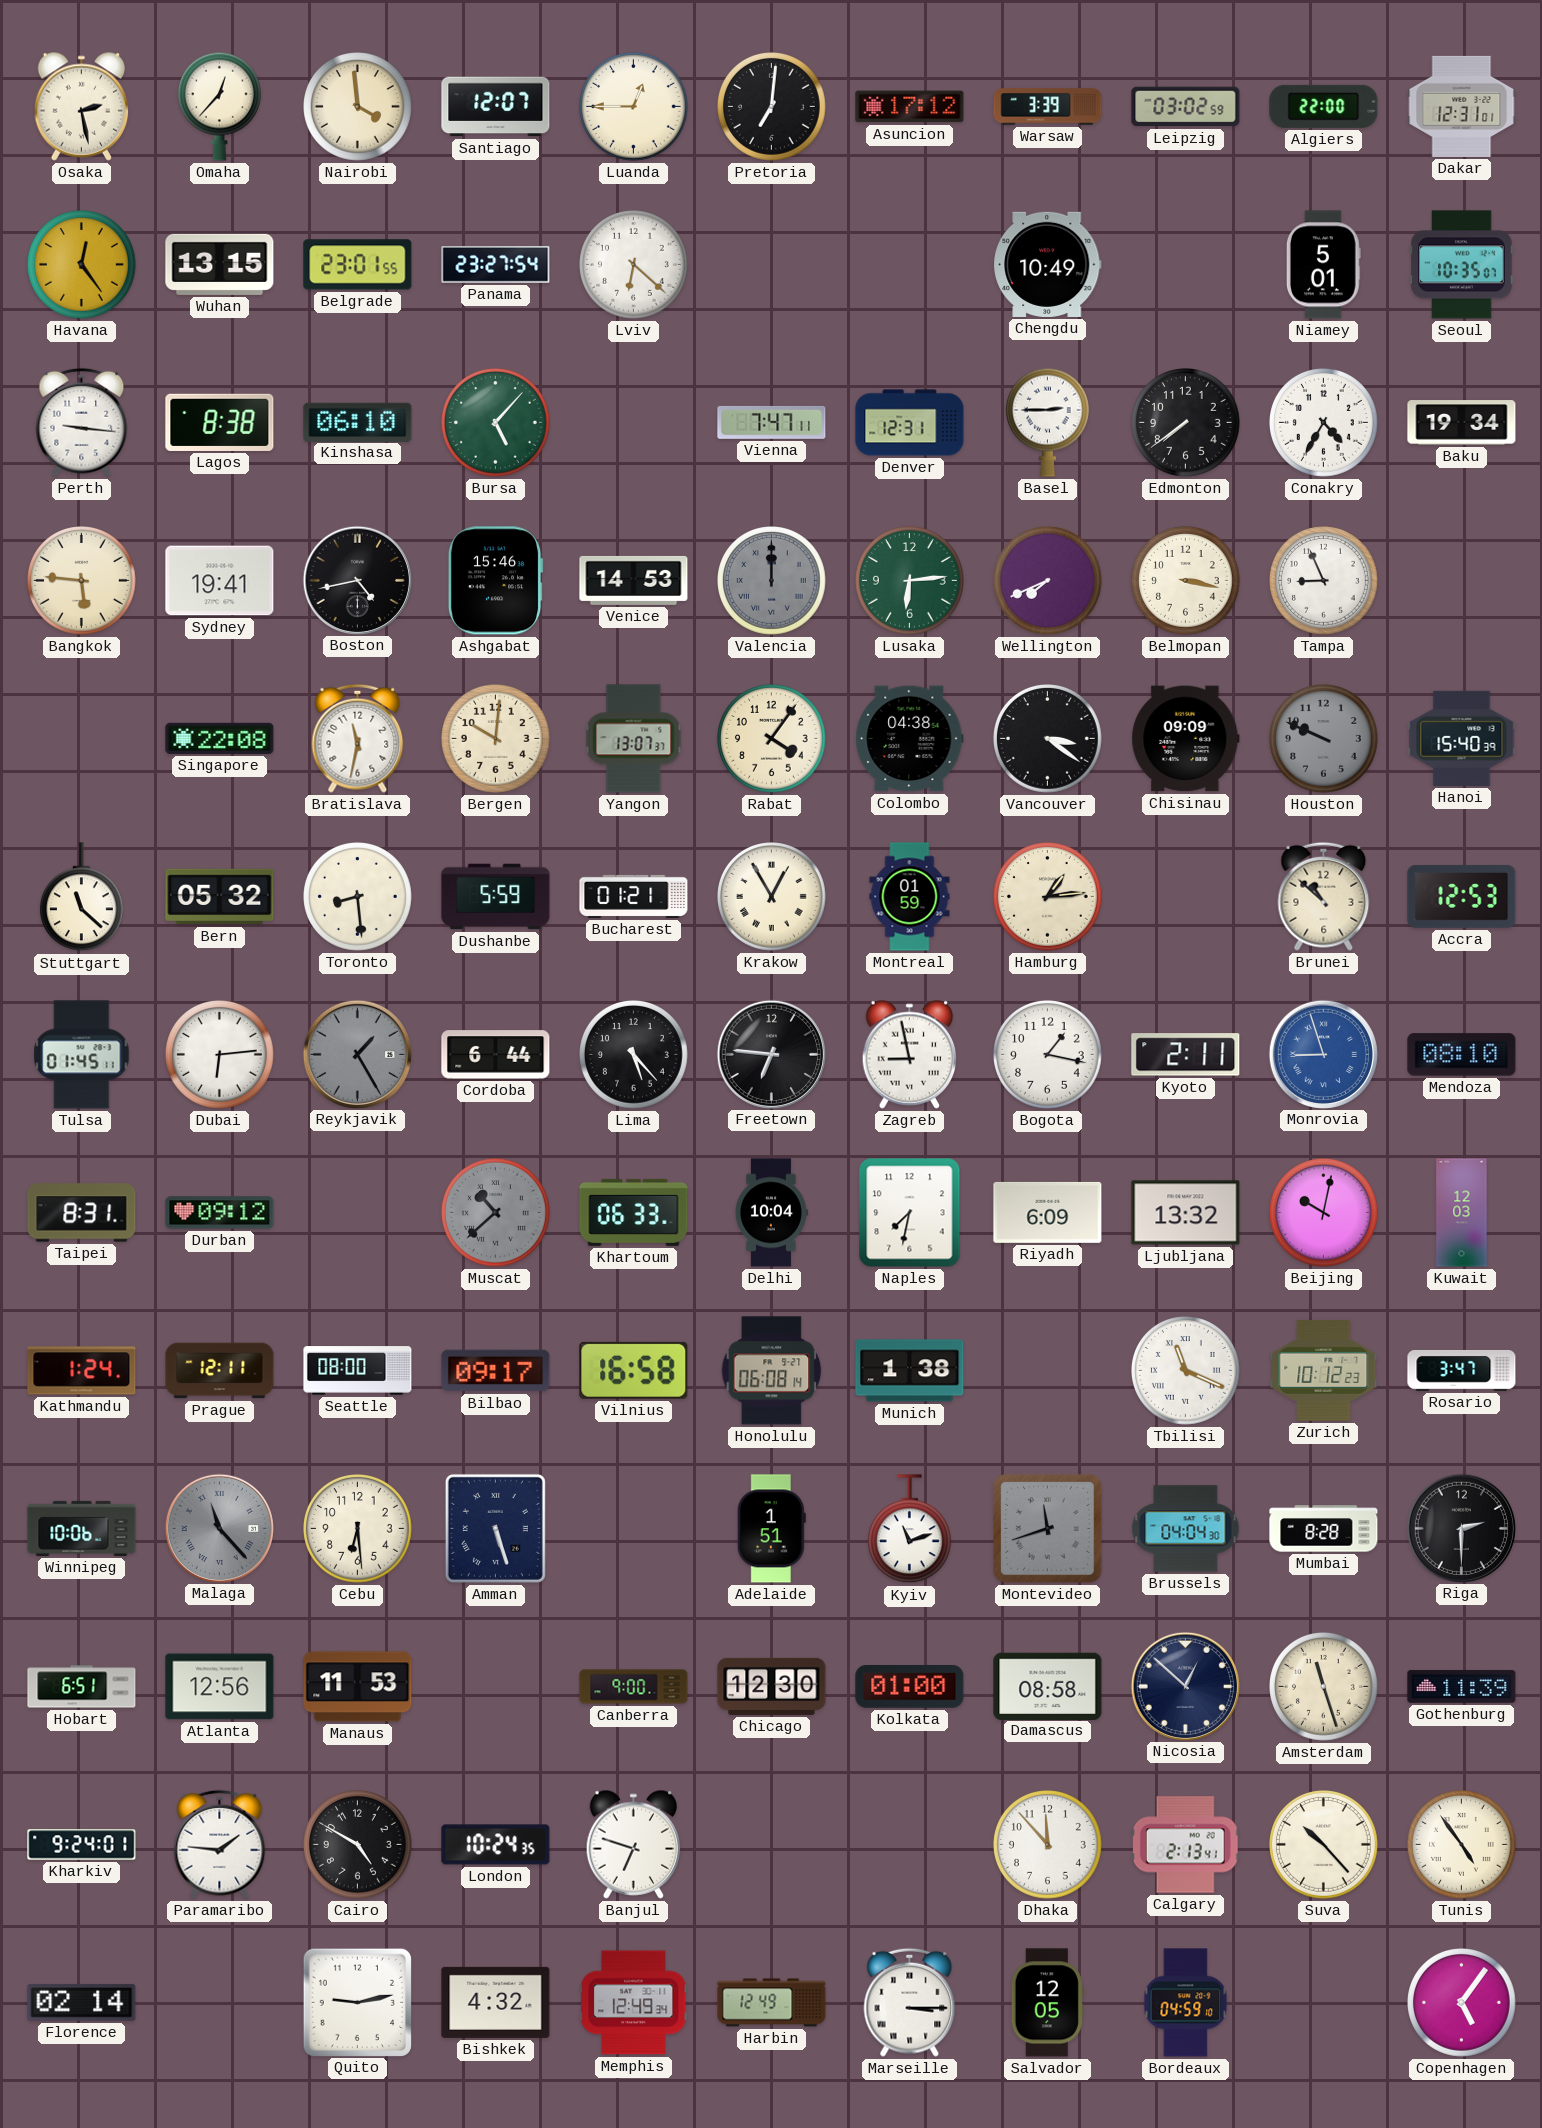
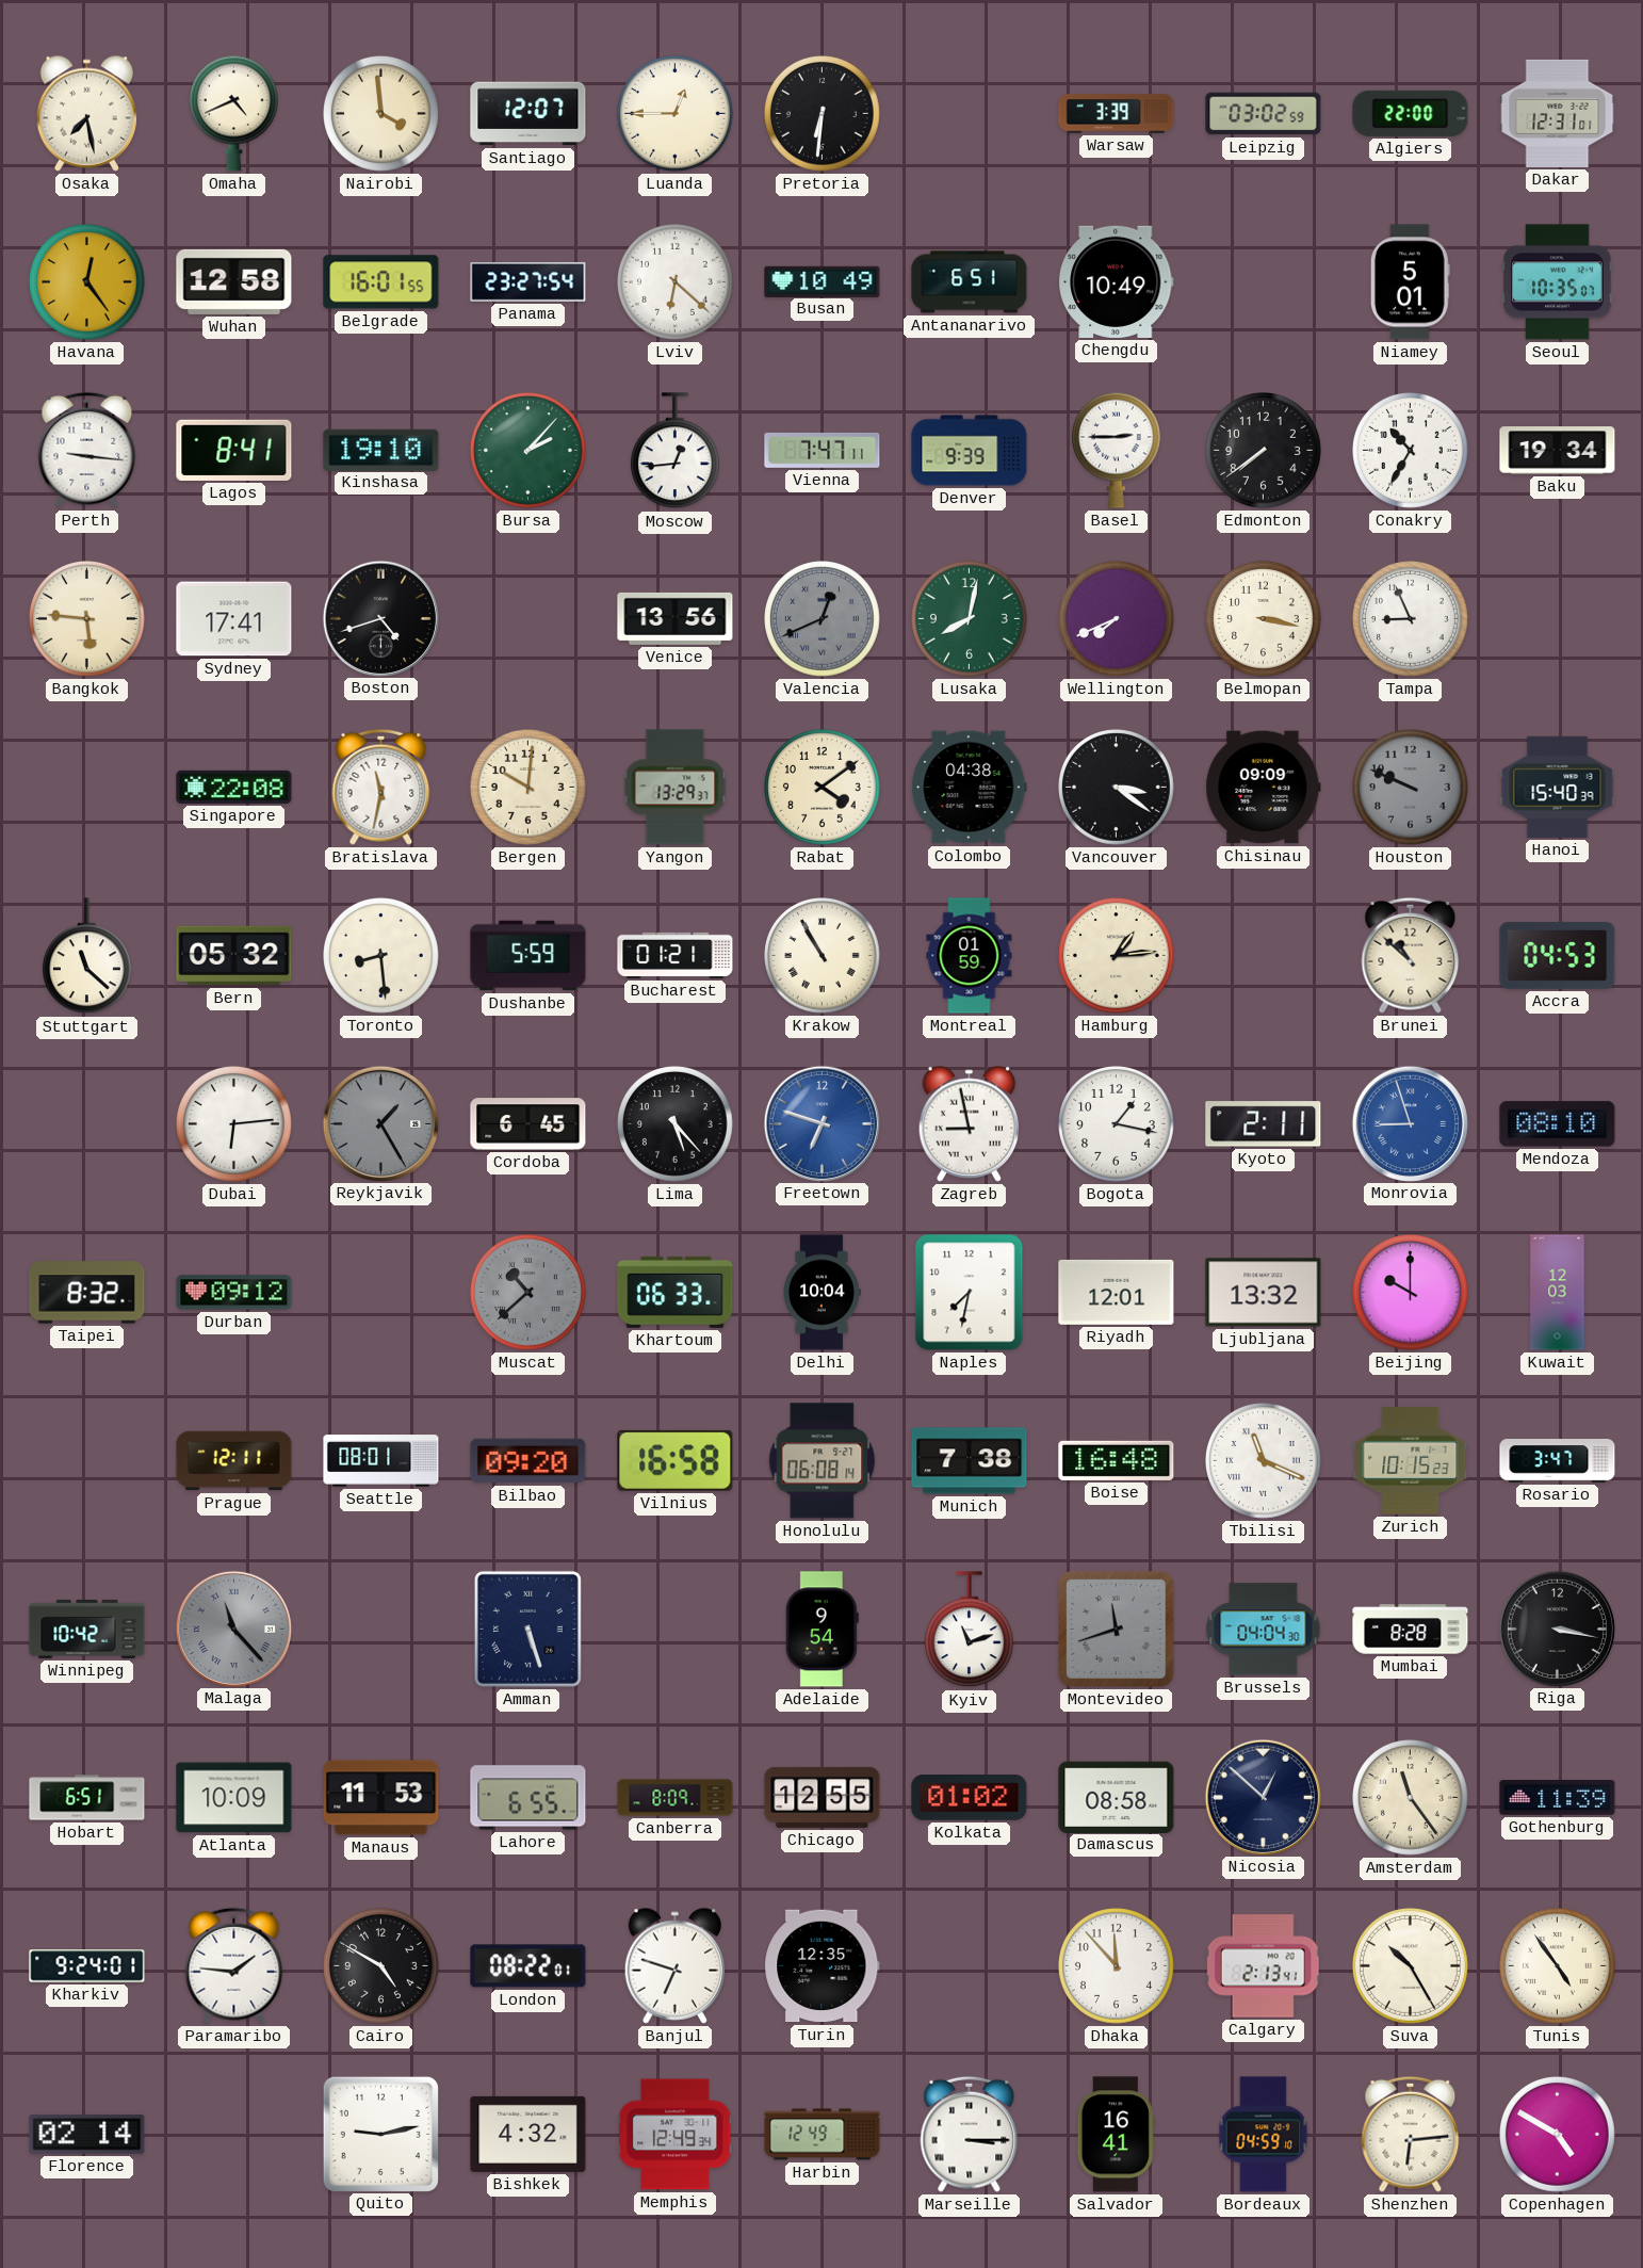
Osaka: 2:28 -> 7:28 (87, 113)
Omaha: 12:37 -> 4:41 (233, 113)
Pretoria: 7:01 -> 6:31 (823, 114)
Asuncion: 17:12 -> none (910, 107)
Wuhan: 13:15 -> 12:58 (234, 281)
Belgrade: 23:01 -> 16:01 (381, 282)
Busan: none -> 10:49 (823, 281)
Antananarivo: none -> 6:51 (970, 282)
Lagos: 8:38 -> 8:41 (234, 450)
Kinshasa: 06:10 -> 19:10 (381, 450)
Bursa: 5:07 -> 2:07 (528, 451)
Moscow: none -> 12:44 (674, 451)
Denver: 12:31 -> 9:39 (970, 451)
Conakry: 4:35 -> 10:35 (1411, 451)
Sydney: 19:41 -> 17:41 (234, 619)
Boston: 4:43 -> 4:42 (380, 618)
Ashgabat: 15:46 -> none (495, 581)
Venice: 14:53 -> 13:56 (676, 618)
Valencia: 12:00 -> 12:41 (823, 619)
Lusaka: 6:14 -> 8:02 (970, 619)
Yangon: 13:07 -> 13:29 (676, 788)
Rabat: 4:06 -> 4:09 (823, 788)
Krakow: 12:55 -> 10:55 (823, 956)
Accra: 12:53 -> 04:53 (1558, 955)
Tulsa: 01:45 -> none (82, 1055)
Cordoba: 6:44 -> 6:45 (528, 1124)
Freetown: 6:46 -> 6:48 (821, 1123)
Freetown dial: black -> blue (821, 1123)
Taipei: 8:31 -> 8:32 (87, 1293)
Riyadh: 6:09 -> 12:01 (1117, 1292)
Beijing: 10:02 -> 10:00 (1411, 1293)
Kathmandu: 1:24 -> none (82, 1371)
Seattle: 08:00 -> 08:01 (381, 1461)
Bilbao: 09:17 -> 09:20 (528, 1461)
Munich: 1:38 -> 7:38 (970, 1461)
Boise: none -> 16:48 (1117, 1460)
Zurich: 10:12 -> 10:15 (1411, 1461)
Winnipeg: 10:06 -> 10:42 (87, 1629)
Cebu: 6:29 -> none (358, 1529)
Adelaide: 1:51 -> 9:54 (821, 1630)
Riga: 2:30 -> 3:17 (1557, 1629)
Atlanta: 12:56 -> 10:09 (234, 1798)
Lahore: none -> 6:55 (528, 1798)
Canberra: 9:00 -> 8:09 (676, 1798)
Chicago: 12:30 -> 12:55 (823, 1797)
Kolkata: 01:00 -> 01:02 (970, 1798)
Amsterdam: 11:27 -> 11:24 (1411, 1798)
London: 10:24 -> 08:22 (528, 1966)
Turin: none -> 12:35 (823, 1966)
Suva: 10:23 -> 10:25 (1411, 1966)
Salvador: 12:05 -> 16:41 (1116, 2135)
Shenzhen: none -> 6:14 (1411, 2134)
Copenhagen: 5:06 -> 4:50 (1558, 2135)
